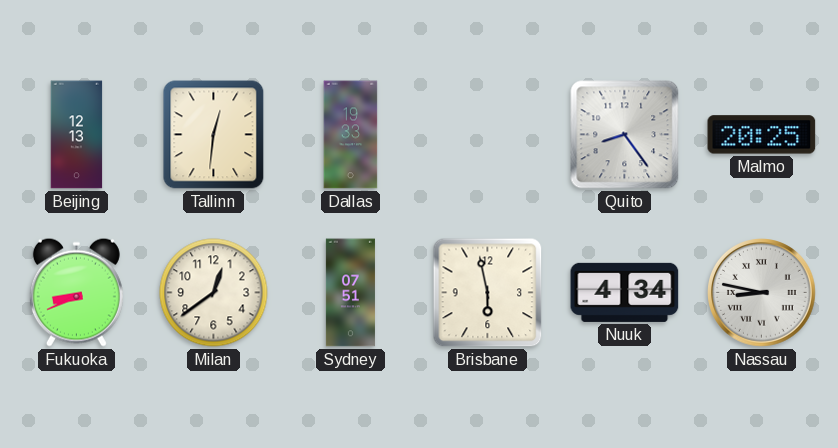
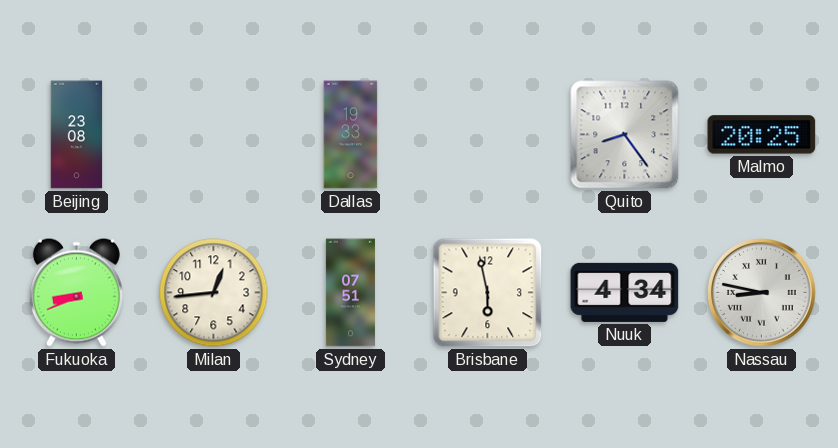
Beijing: 12:13 -> 23:08 (77, 135)
Tallinn: 12:31 -> none (214, 135)
Milan: 12:39 -> 12:44 (214, 293)
